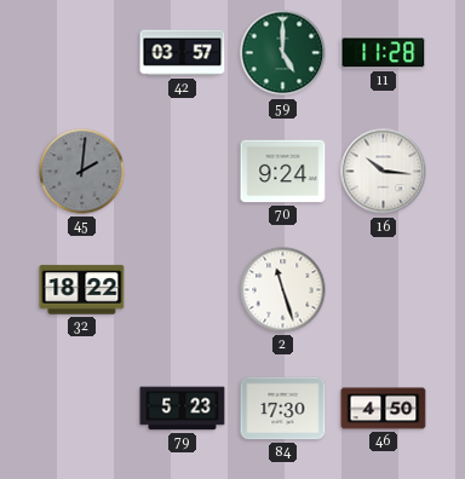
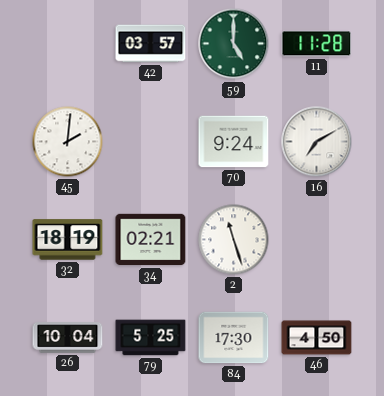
45 dial: grey -> white (68, 142)
16: 10:16 -> 7:10 (317, 142)
32: 18:22 -> 18:19 (68, 240)
34: none -> 02:21 (151, 240)
26: none -> 10:04 (68, 338)
79: 5:23 -> 5:25 (151, 338)
